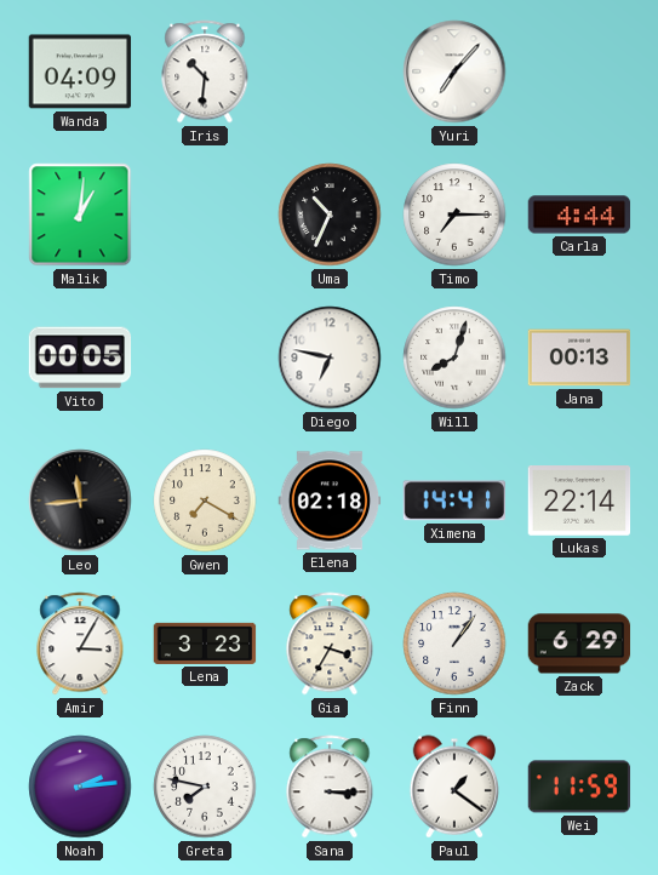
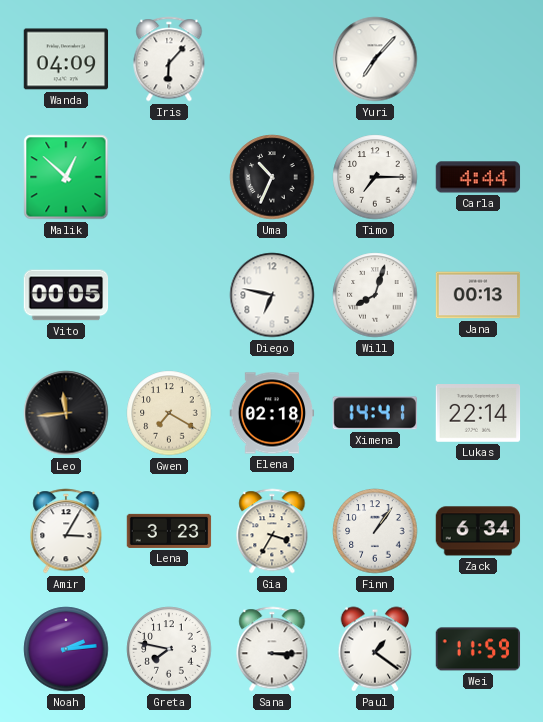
Iris: 10:31 -> 6:07 (169, 59)
Malik: 1:01 -> 12:52 (66, 177)
Zack: 6:29 -> 6:34 (478, 531)
